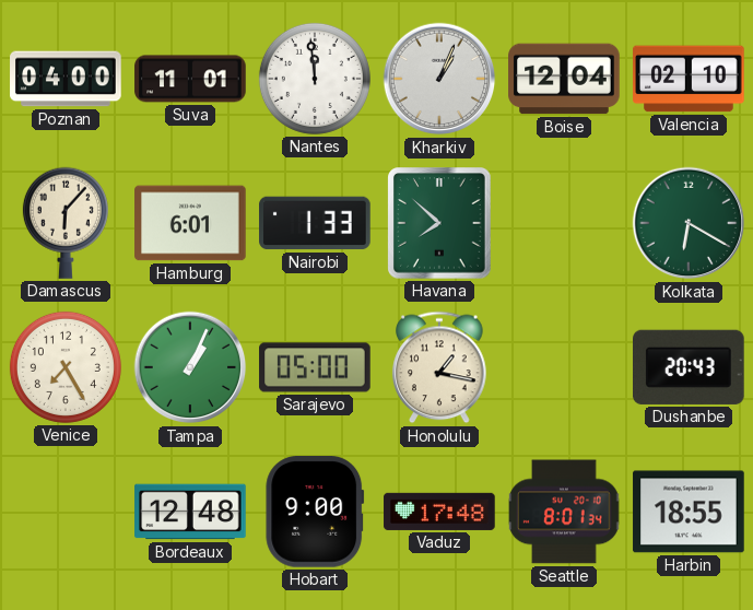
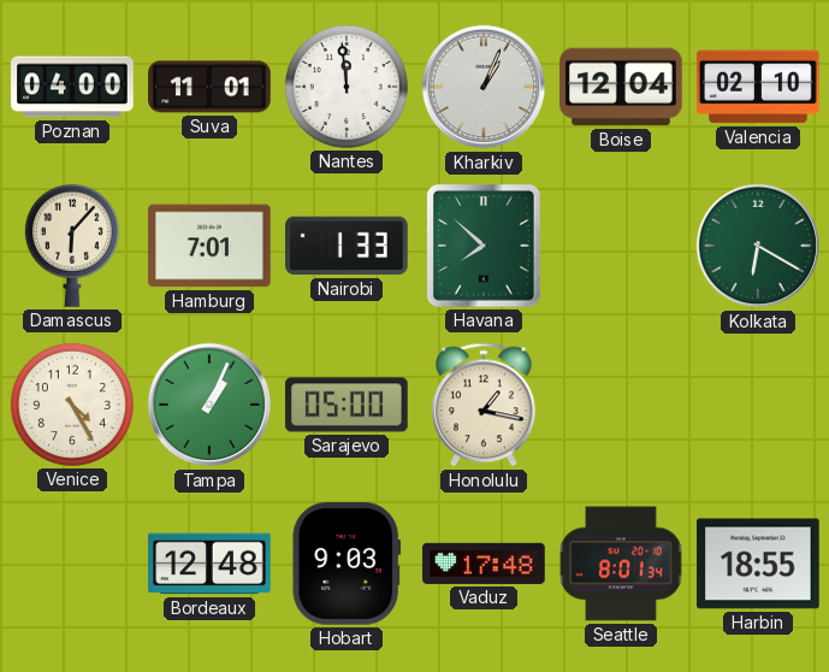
Hamburg: 6:01 -> 7:01 (209, 246)
Venice: 7:25 -> 4:25 (72, 405)
Dushanbe: 20:43 -> none (690, 367)
Hobart: 9:00 -> 9:03 (347, 565)
